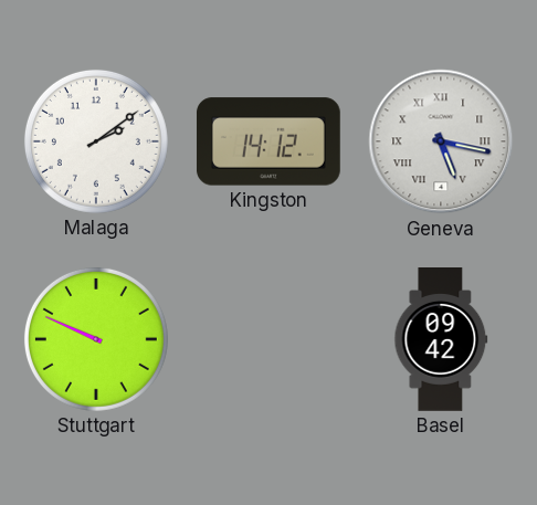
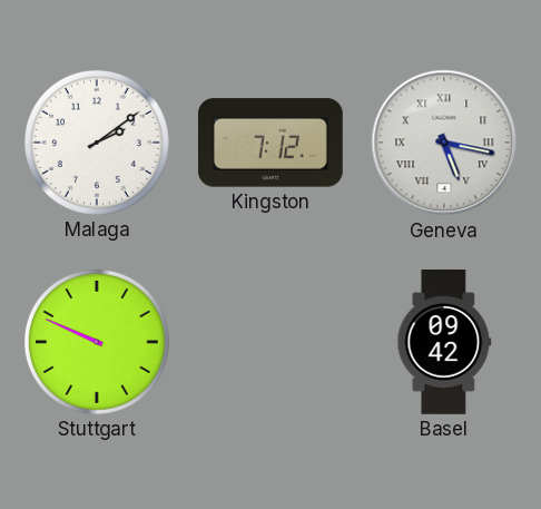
Kingston: 14:12 -> 7:12 (270, 143)
